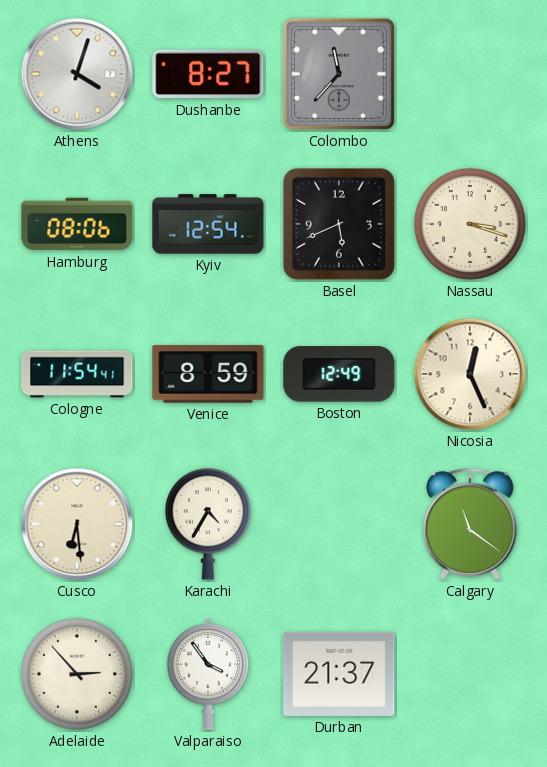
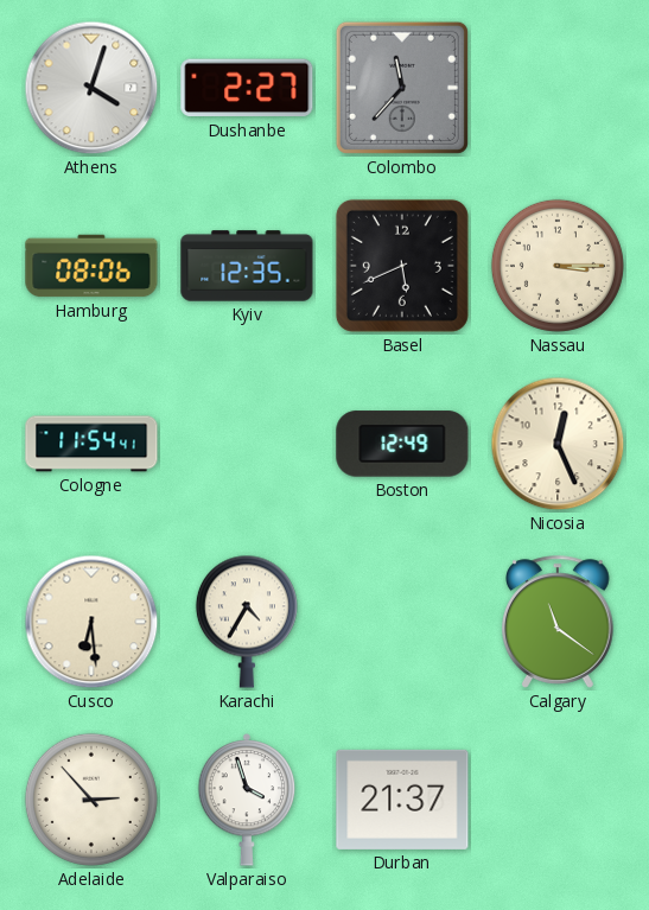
Dushanbe: 8:27 -> 2:27 (247, 88)
Kyiv: 12:54 -> 12:35 (247, 266)
Nassau: 3:18 -> 3:15 (558, 266)
Venice: 8:59 -> none (208, 374)
Valparaiso: 3:54 -> 3:57 (247, 801)
